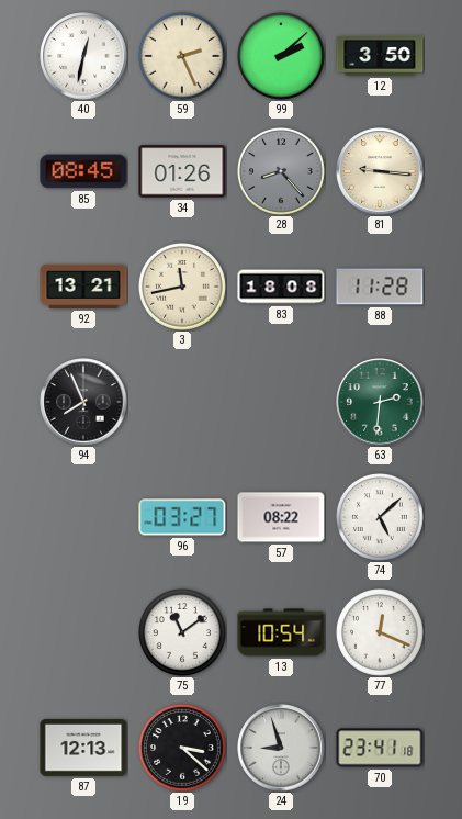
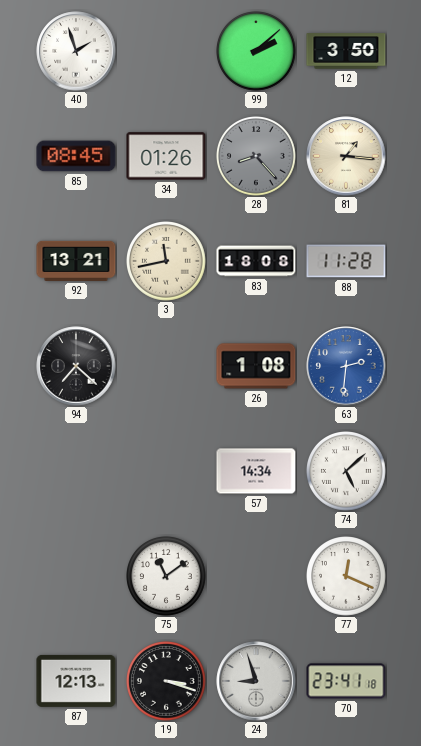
40: 12:32 -> 1:57 (76, 51)
59: 2:26 -> none (183, 57)
81: 9:16 -> 1:16 (346, 156)
94: 7:56 -> 7:22 (76, 366)
26: none -> 1:08 (256, 366)
63 dial: green -> blue (346, 366)
96: 03:27 -> none (182, 517)
57: 08:22 -> 14:34 (256, 471)
13: 10:54 -> none (281, 632)
19: 3:22 -> 3:18 (167, 682)
